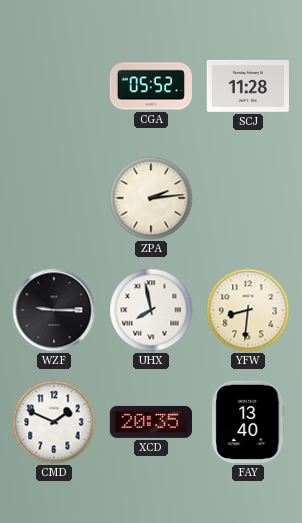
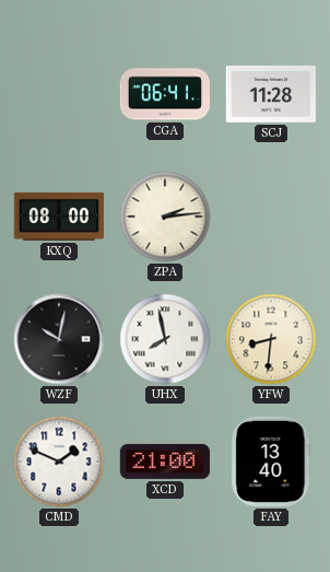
CGA: 05:52 -> 06:41 (164, 94)
KXQ: none -> 08:00 (59, 217)
WZF: 9:15 -> 10:02 (59, 339)
XCD: 20:35 -> 21:00 (165, 462)
